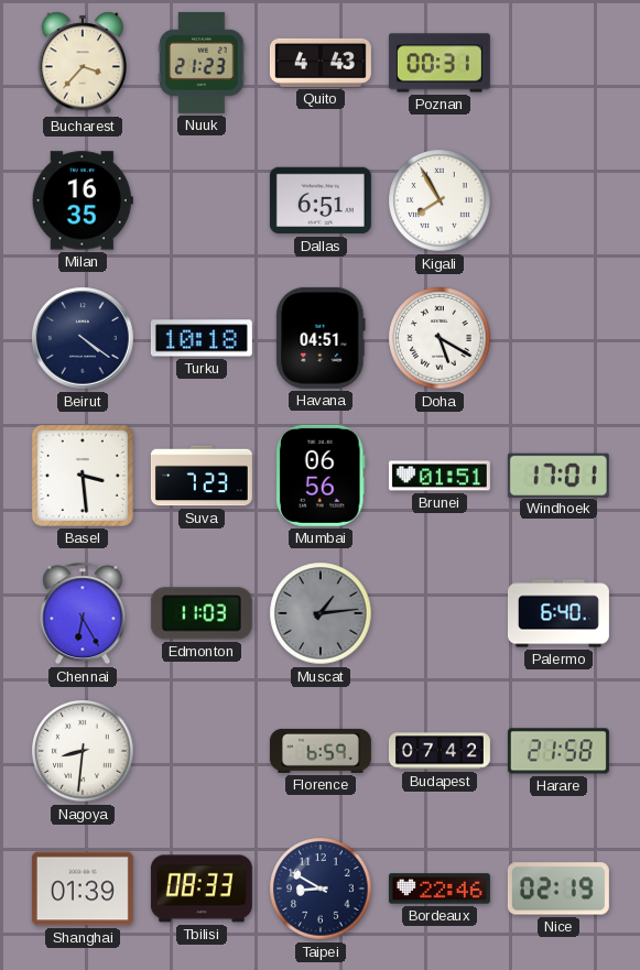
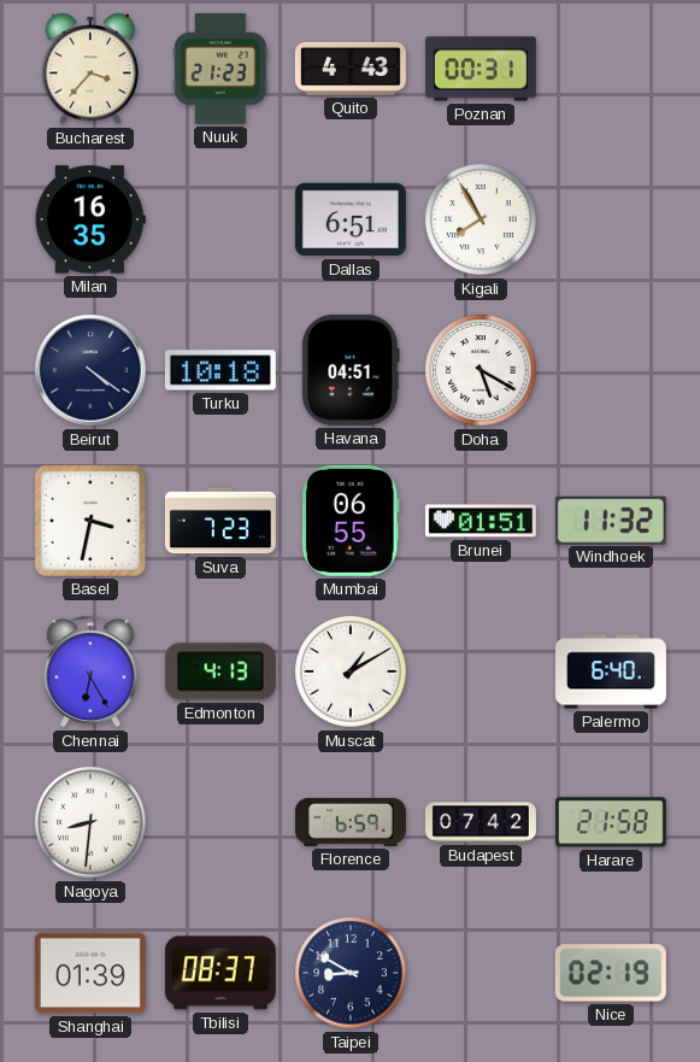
Basel: 3:29 -> 3:32 (90, 521)
Mumbai: 06:56 -> 06:55 (352, 521)
Windhoek: 17:01 -> 11:32 (611, 520)
Edmonton: 11:03 -> 4:13 (220, 671)
Muscat: 1:14 -> 1:10 (351, 671)
Muscat dial: grey -> white (351, 671)
Tbilisi: 08:33 -> 08:37 (220, 973)
Bordeaux: 22:46 -> none (440, 889)
